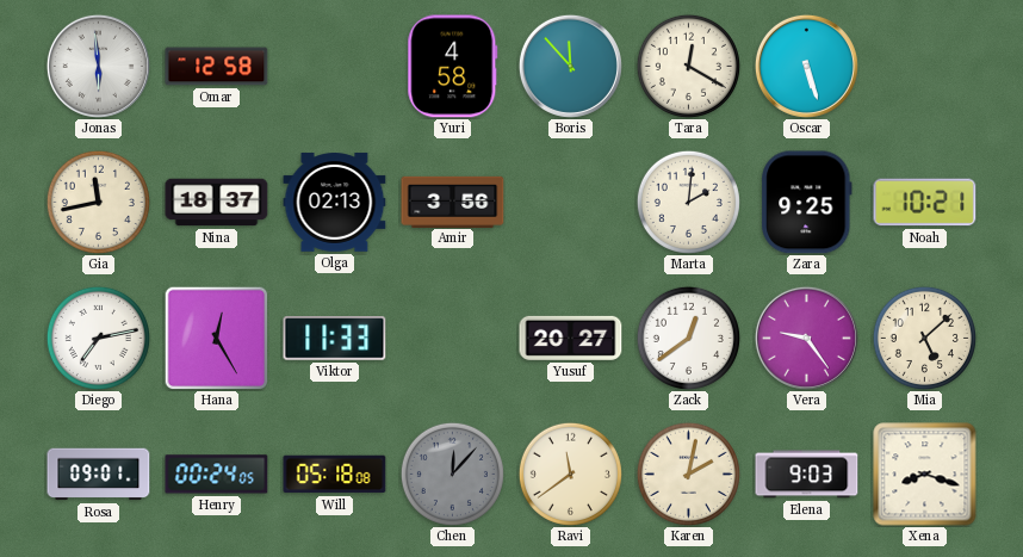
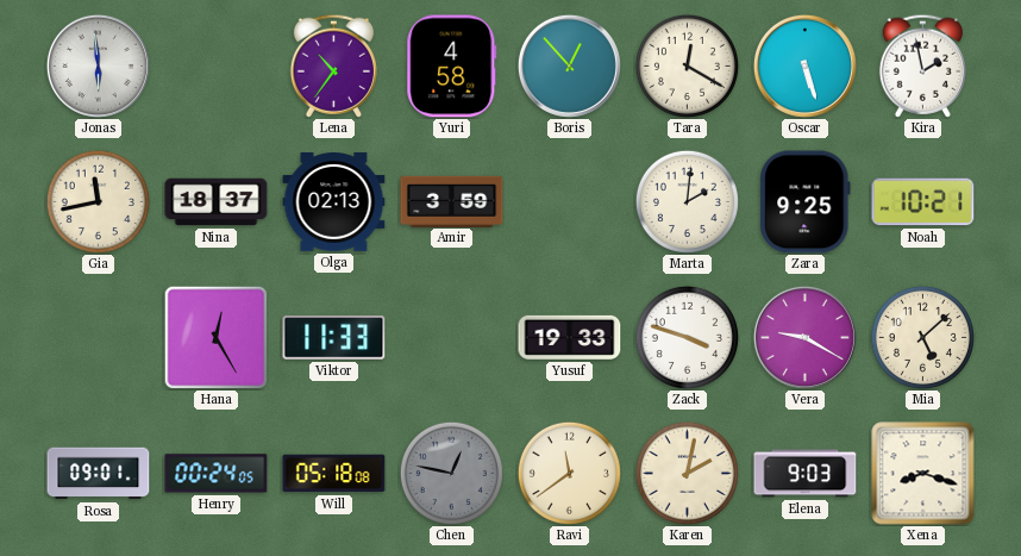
Omar: 12:58 -> none (217, 67)
Lena: none -> 10:36 (333, 65)
Boris: 11:53 -> 12:53 (569, 65)
Kira: none -> 1:58 (922, 65)
Amir: 3:56 -> 3:59 (452, 201)
Diego: 7:13 -> none (98, 338)
Yusuf: 20:27 -> 19:33 (570, 337)
Zack: 12:39 -> 3:48 (687, 337)
Vera: 9:24 -> 9:20 (804, 337)
Chen: 12:07 -> 12:47 (451, 473)
